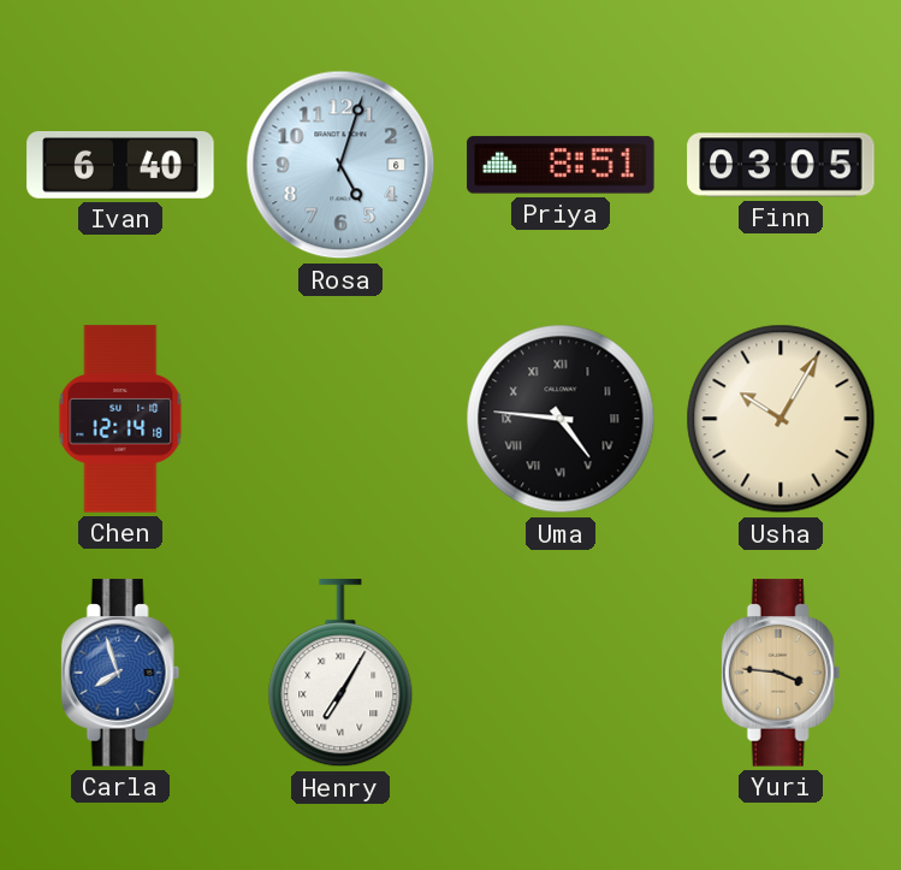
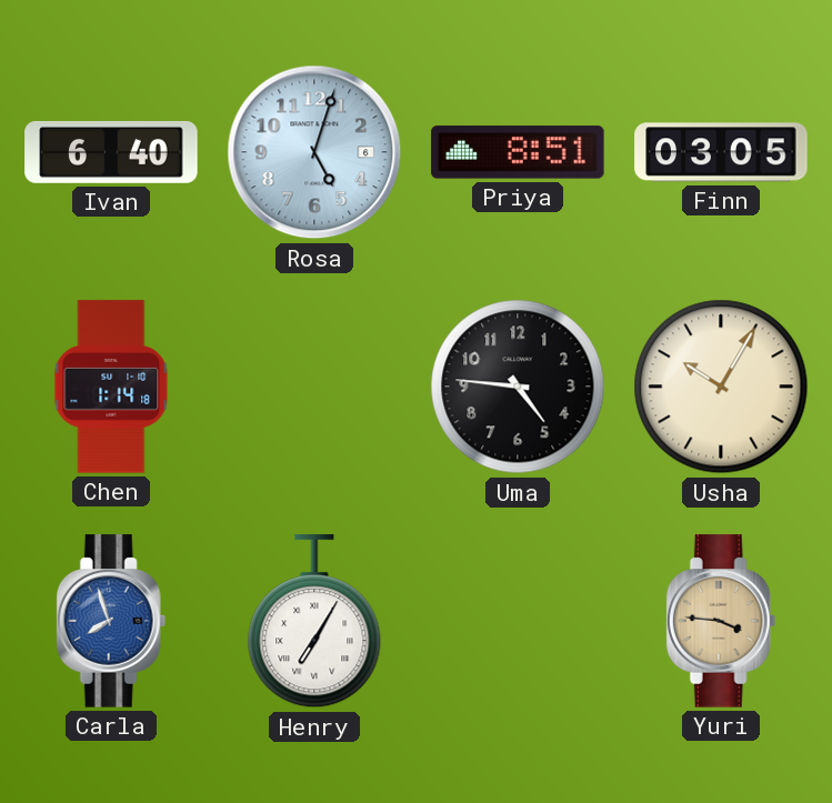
Chen: 12:14 -> 1:14 (111, 387)
Uma numerals: Roman -> Arabic (518, 387)
